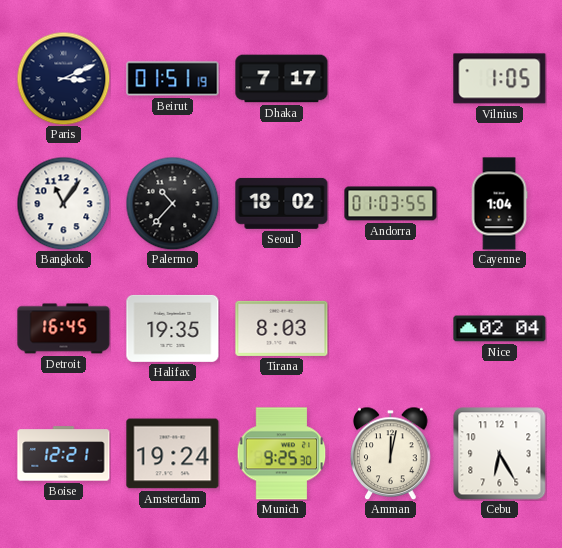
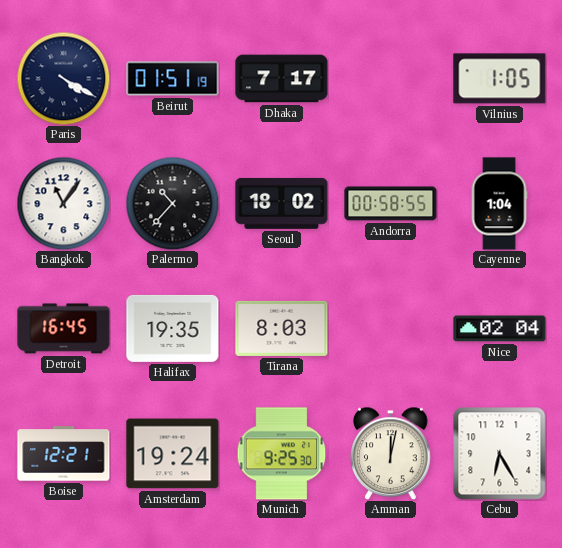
Paris: 3:11 -> 4:20 (63, 78)
Andorra: 01:03 -> 00:58 (391, 204)
